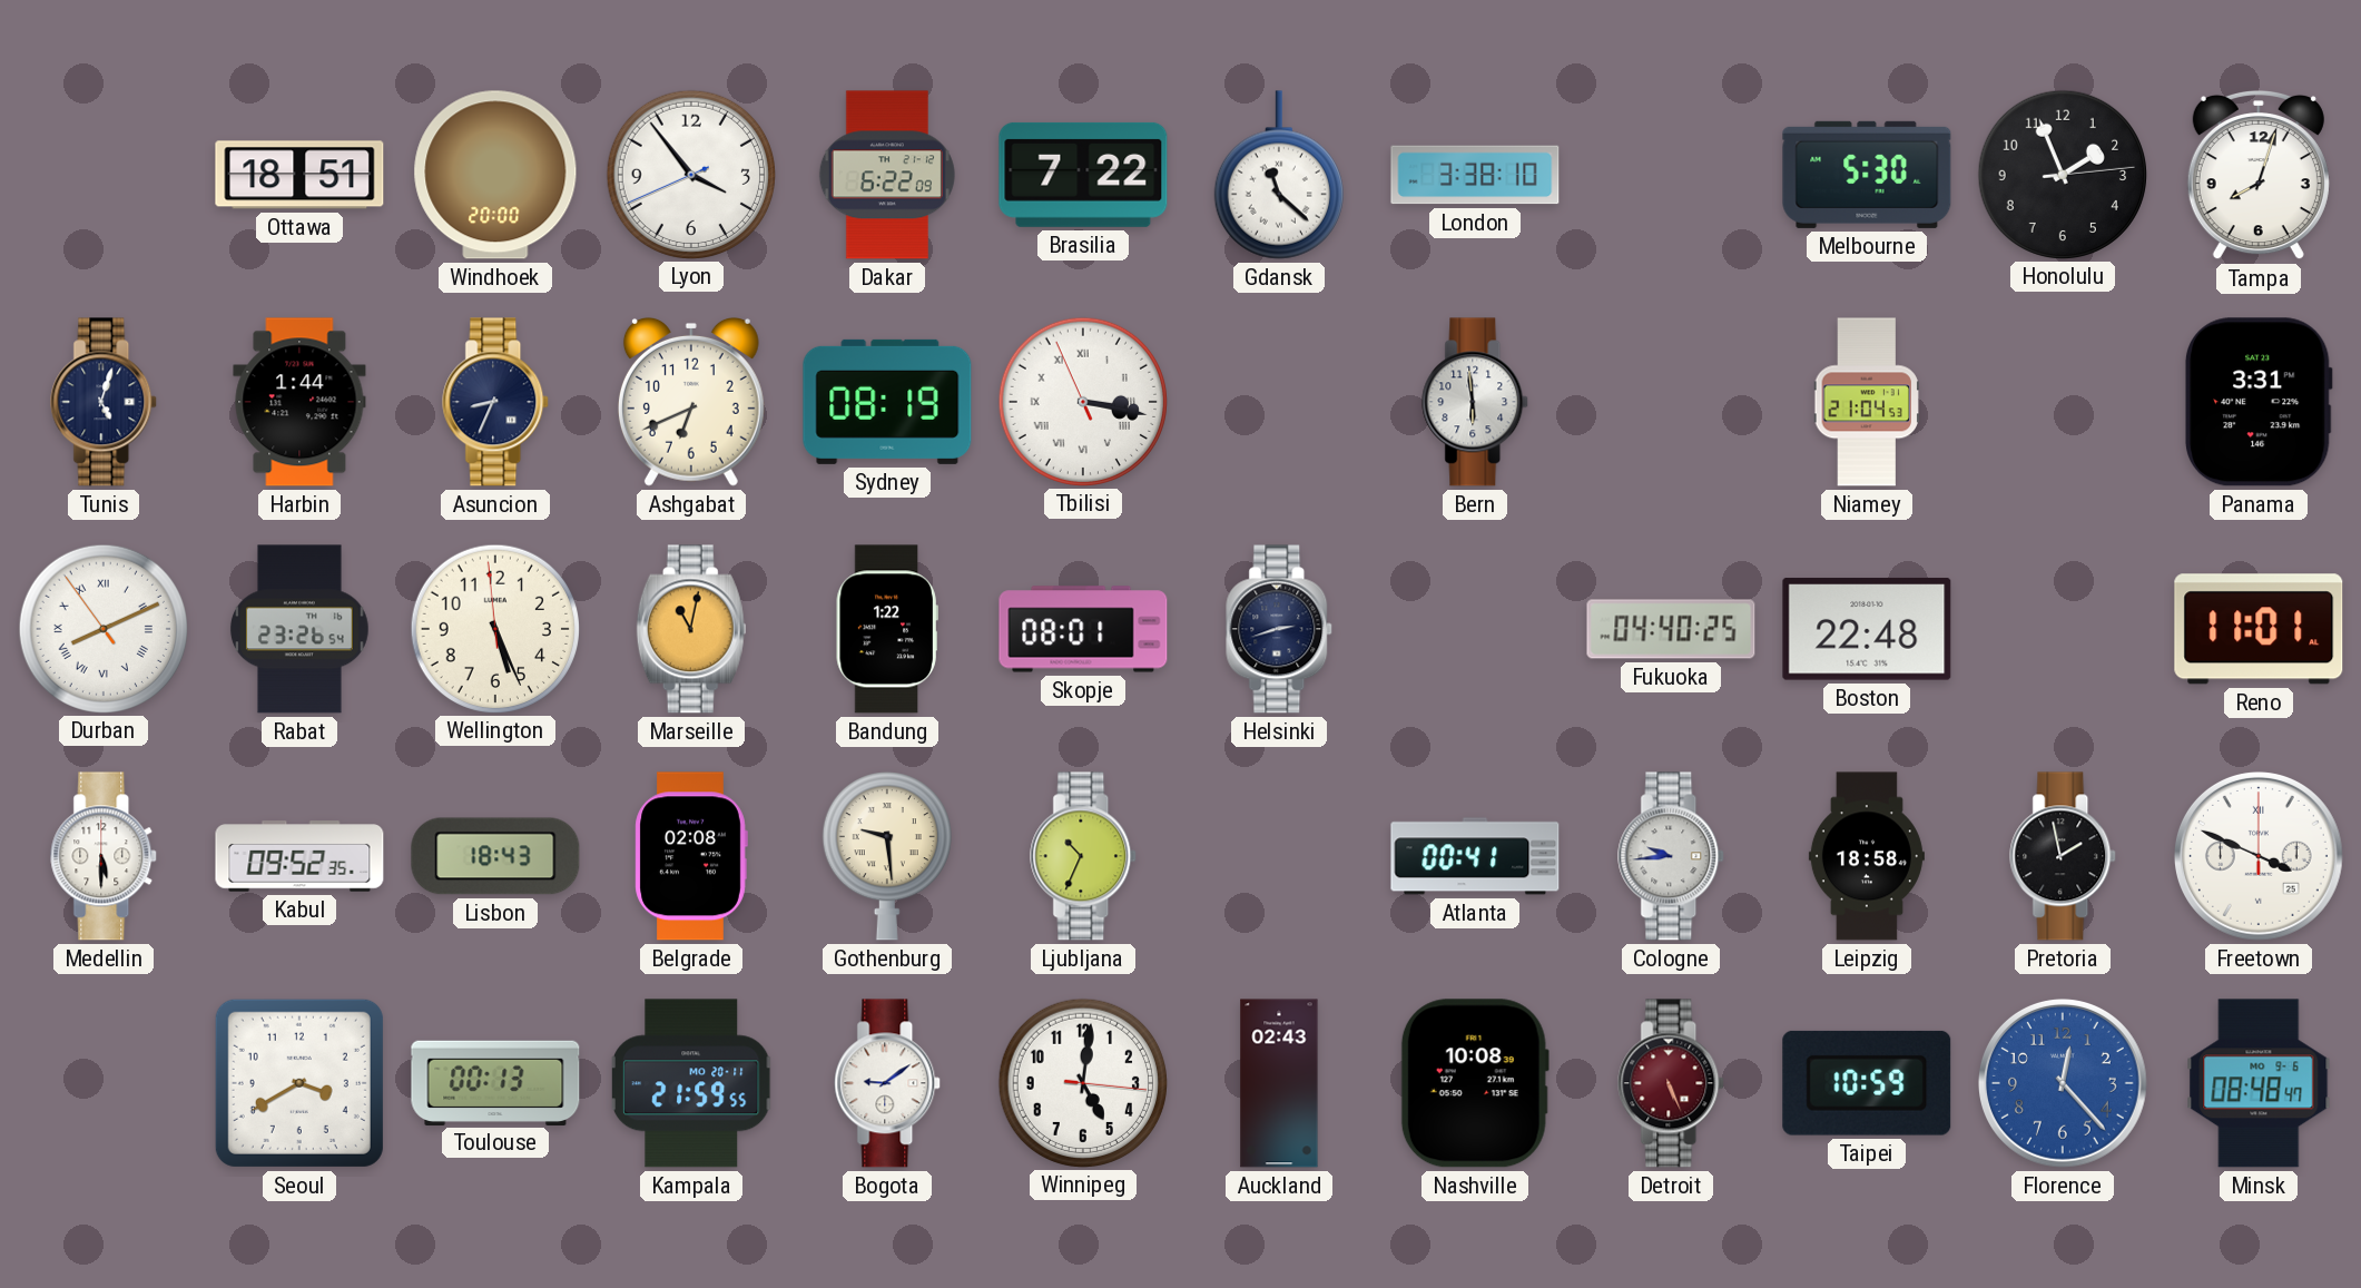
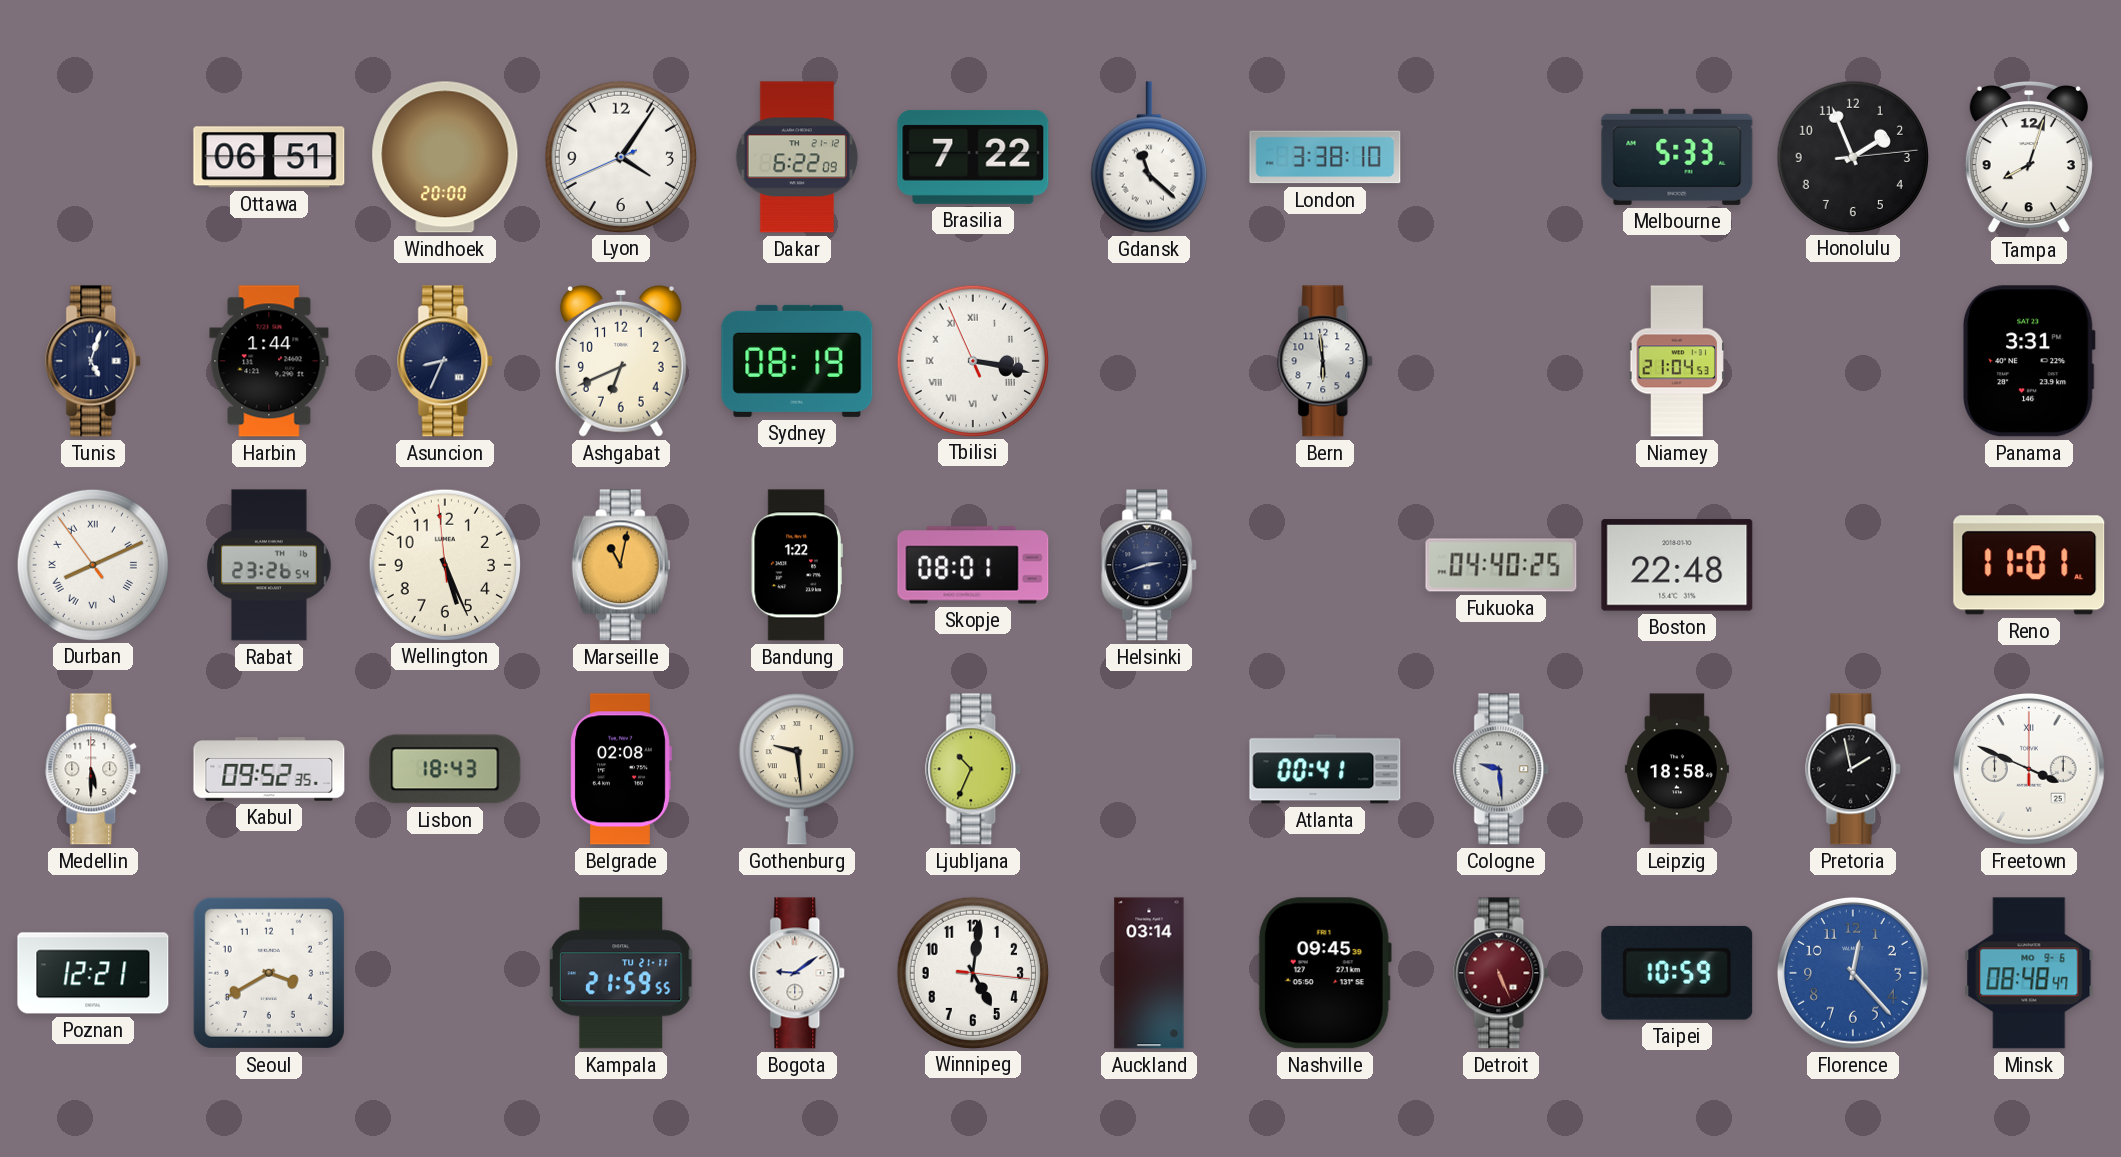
Ottawa: 18:51 -> 06:51 (269, 157)
Lyon: 3:53 -> 4:05 (620, 156)
Melbourne: 5:30 -> 5:33 (1677, 157)
Cologne: 9:44 -> 9:29 (1502, 769)
Poznan: none -> 12:21 (93, 973)
Toulouse: 00:13 -> none (495, 1082)
Kampala date: MO 20-11 -> TU 21-11 (621, 973)
Auckland: 02:43 -> 03:14 (1149, 973)
Nashville: 10:08 -> 09:45 (1325, 973)
